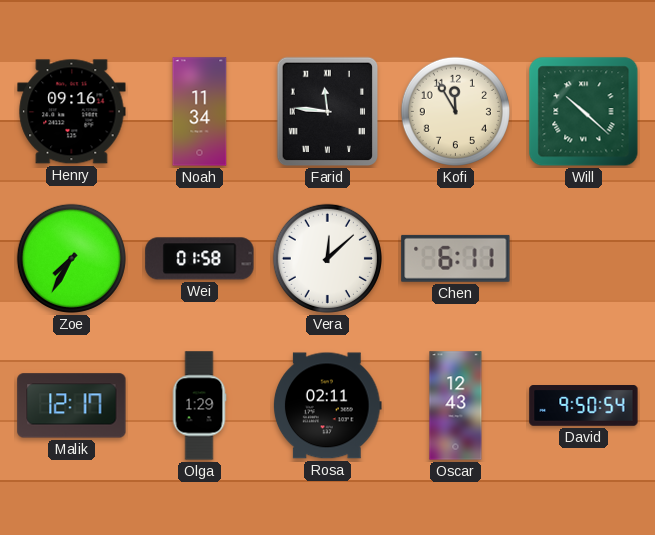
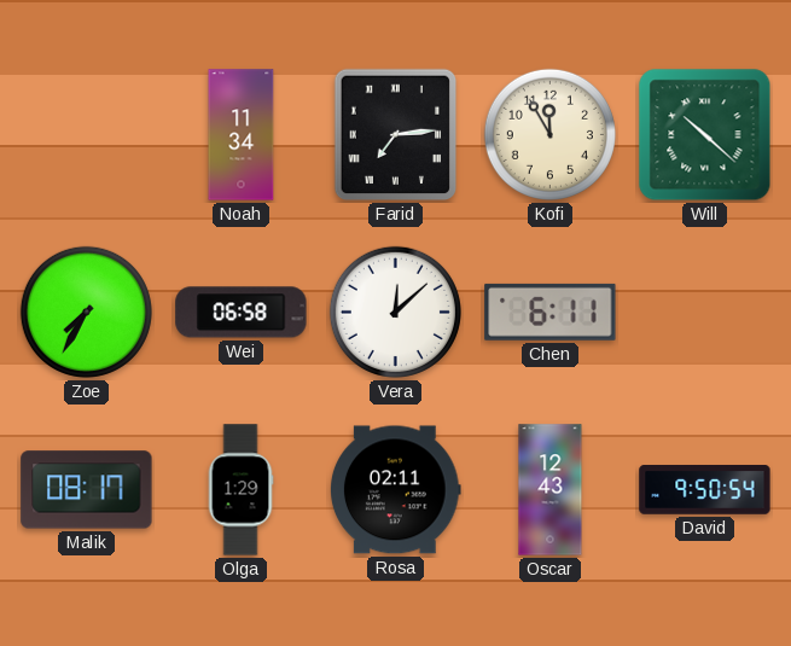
Henry: 09:16 -> none (72, 112)
Farid: 11:46 -> 7:14 (396, 135)
Wei: 01:58 -> 06:58 (242, 313)
Malik: 12:17 -> 08:17 (87, 490)
